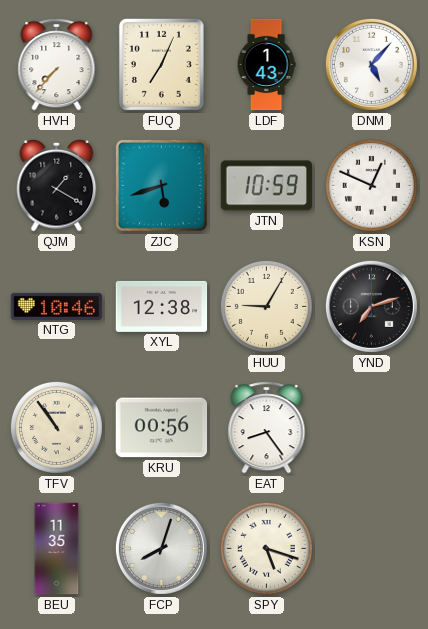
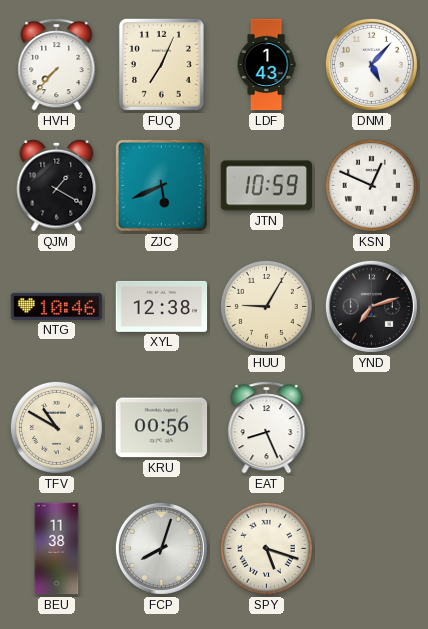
ZJC: 5:42 -> 5:41 (161, 185)
TFV: 10:54 -> 10:50 (56, 427)
EAT: 8:24 -> 8:26 (267, 428)
BEU: 11:35 -> 11:38 (57, 549)
